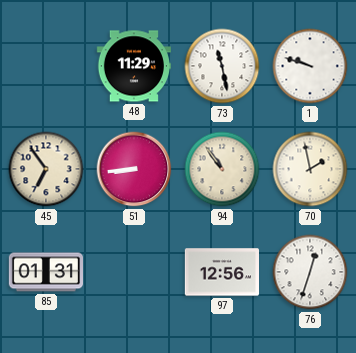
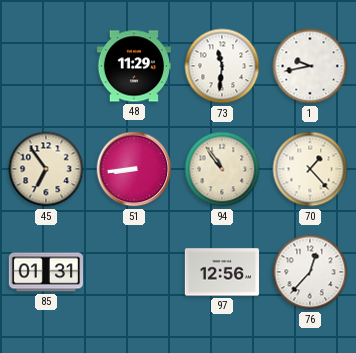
73: 11:28 -> 11:31 (222, 66)
1: 9:48 -> 9:43 (310, 66)
70: 1:58 -> 1:23 (310, 169)
76: 12:33 -> 12:37 (310, 272)
